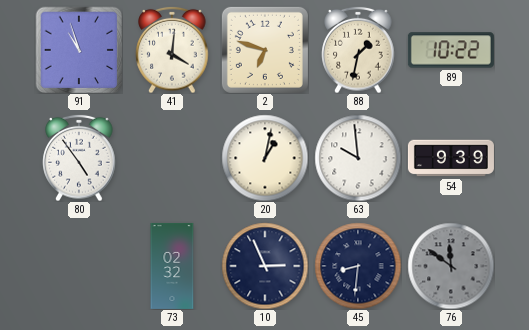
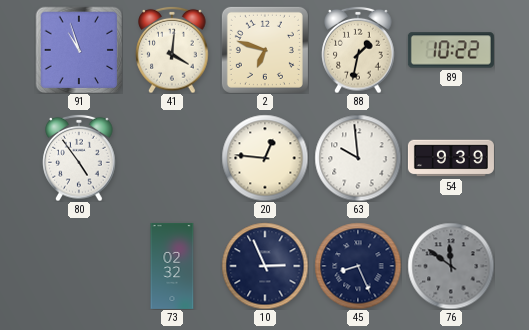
20: 1:02 -> 12:46 (265, 158)
45: 8:31 -> 8:26 (358, 266)
